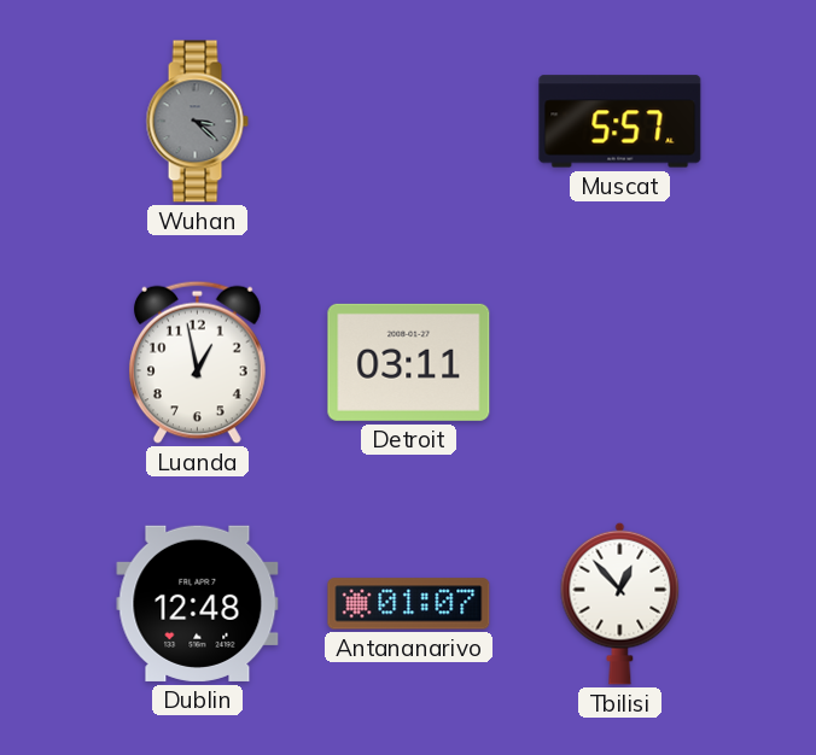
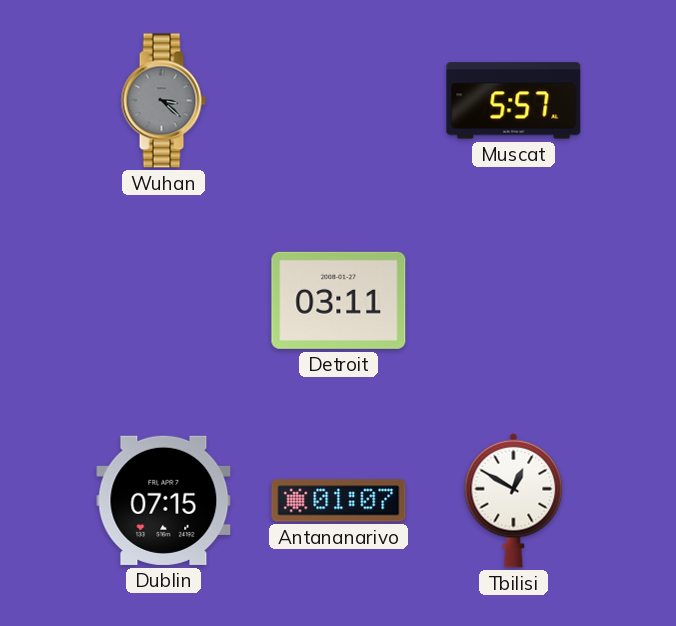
Luanda: 12:58 -> none (197, 362)
Dublin: 12:48 -> 07:15 (164, 500)
Tbilisi: 12:53 -> 12:50 (514, 500)
